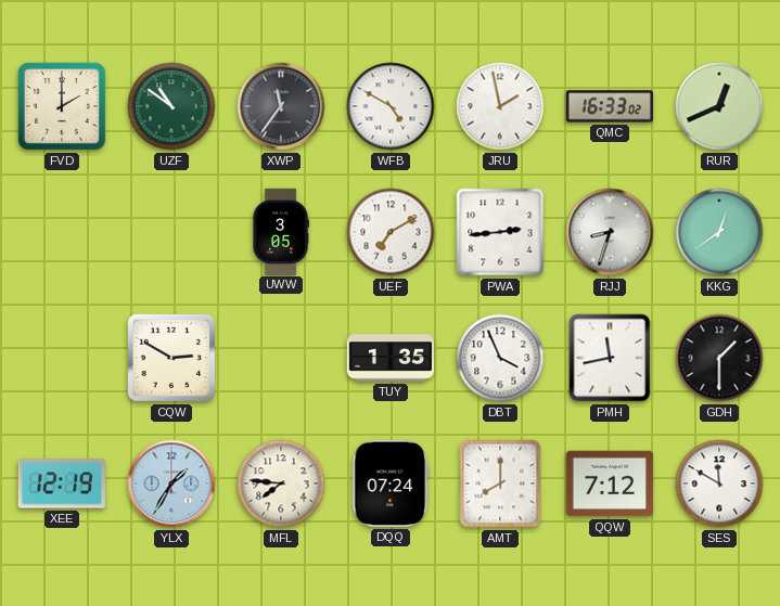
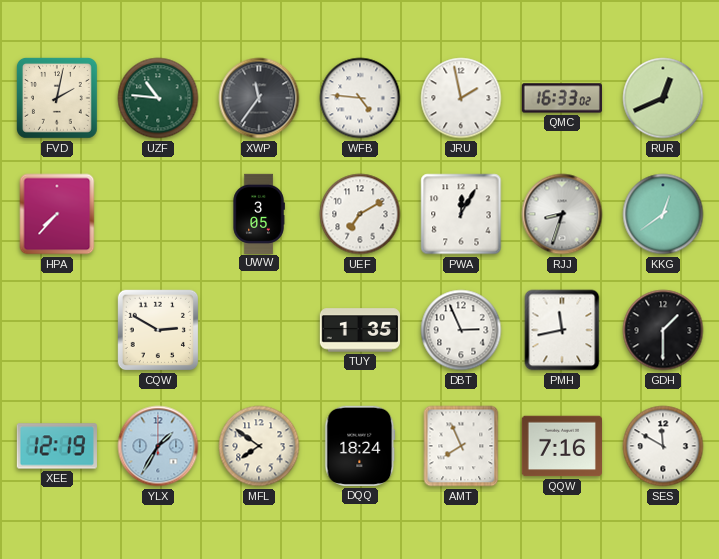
FVD: 2:00 -> 2:02 (57, 98)
UZF: 10:51 -> 10:46 (158, 98)
WFB: 4:50 -> 4:46 (360, 98)
HPA: none -> 7:37 (57, 214)
PWA: 2:44 -> 12:05 (461, 214)
DBT: 3:56 -> 2:56 (461, 330)
MFL: 7:46 -> 7:51 (259, 446)
DQQ: 07:24 -> 18:24 (360, 446)
AMT: 8:00 -> 7:56 (461, 446)
QQW: 7:12 -> 7:16 (561, 446)
